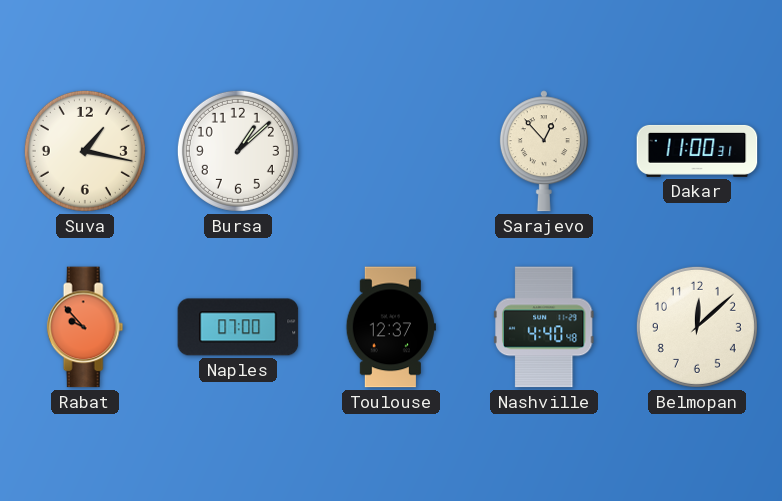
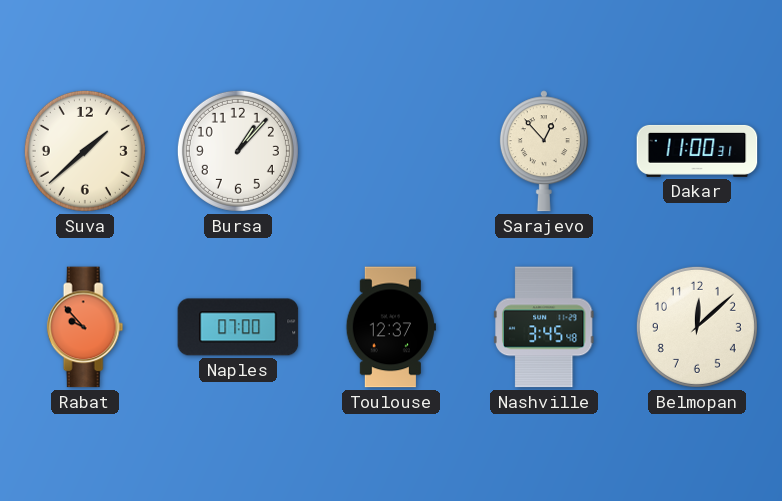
Suva: 1:17 -> 1:38 (85, 151)
Bursa: 1:08 -> 1:07 (238, 151)
Nashville: 4:40 -> 3:45 (544, 327)
